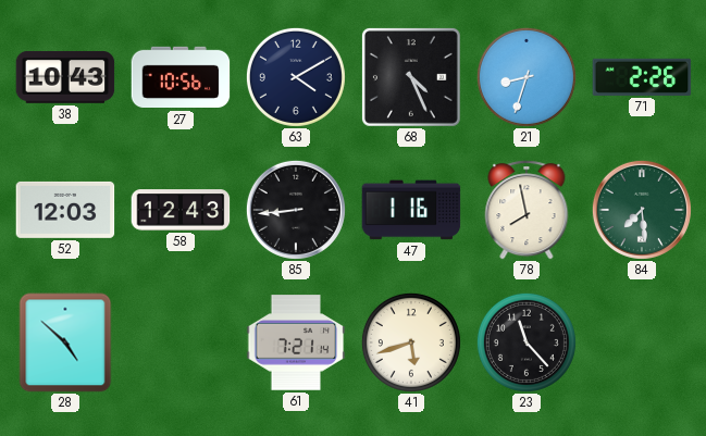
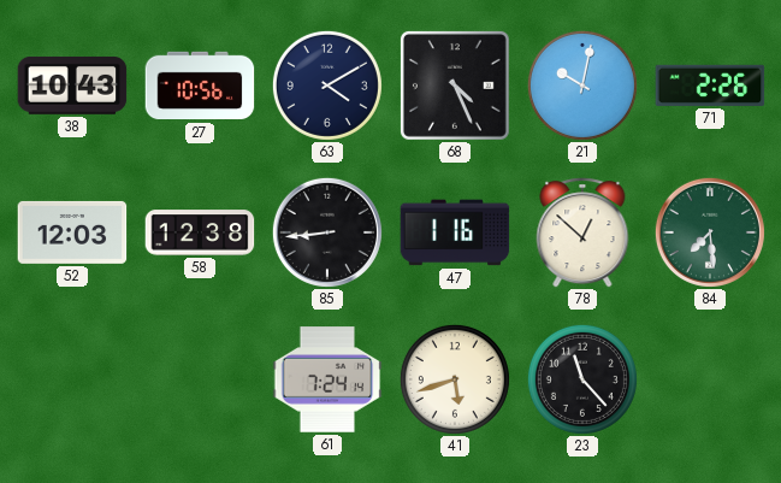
21: 8:33 -> 10:02 (582, 86)
58: 12:43 -> 12:38 (200, 232)
78: 7:58 -> 12:52 (582, 232)
28: 4:52 -> none (65, 342)
61: 7:21 -> 7:24 (327, 379)
